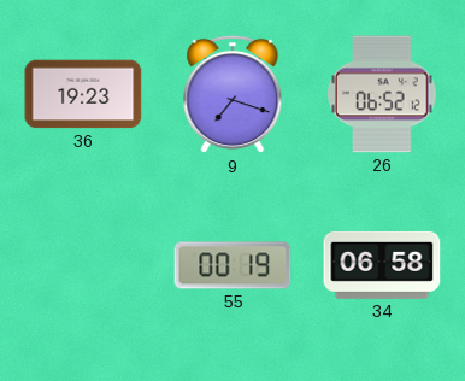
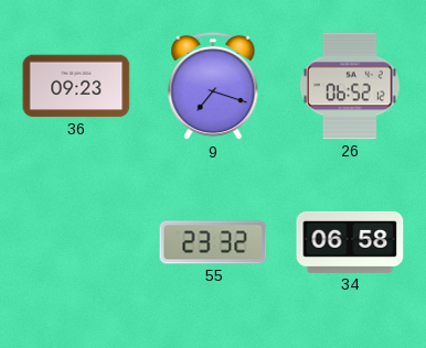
36: 19:23 -> 09:23 (76, 86)
55: 00:19 -> 23:32 (213, 242)
